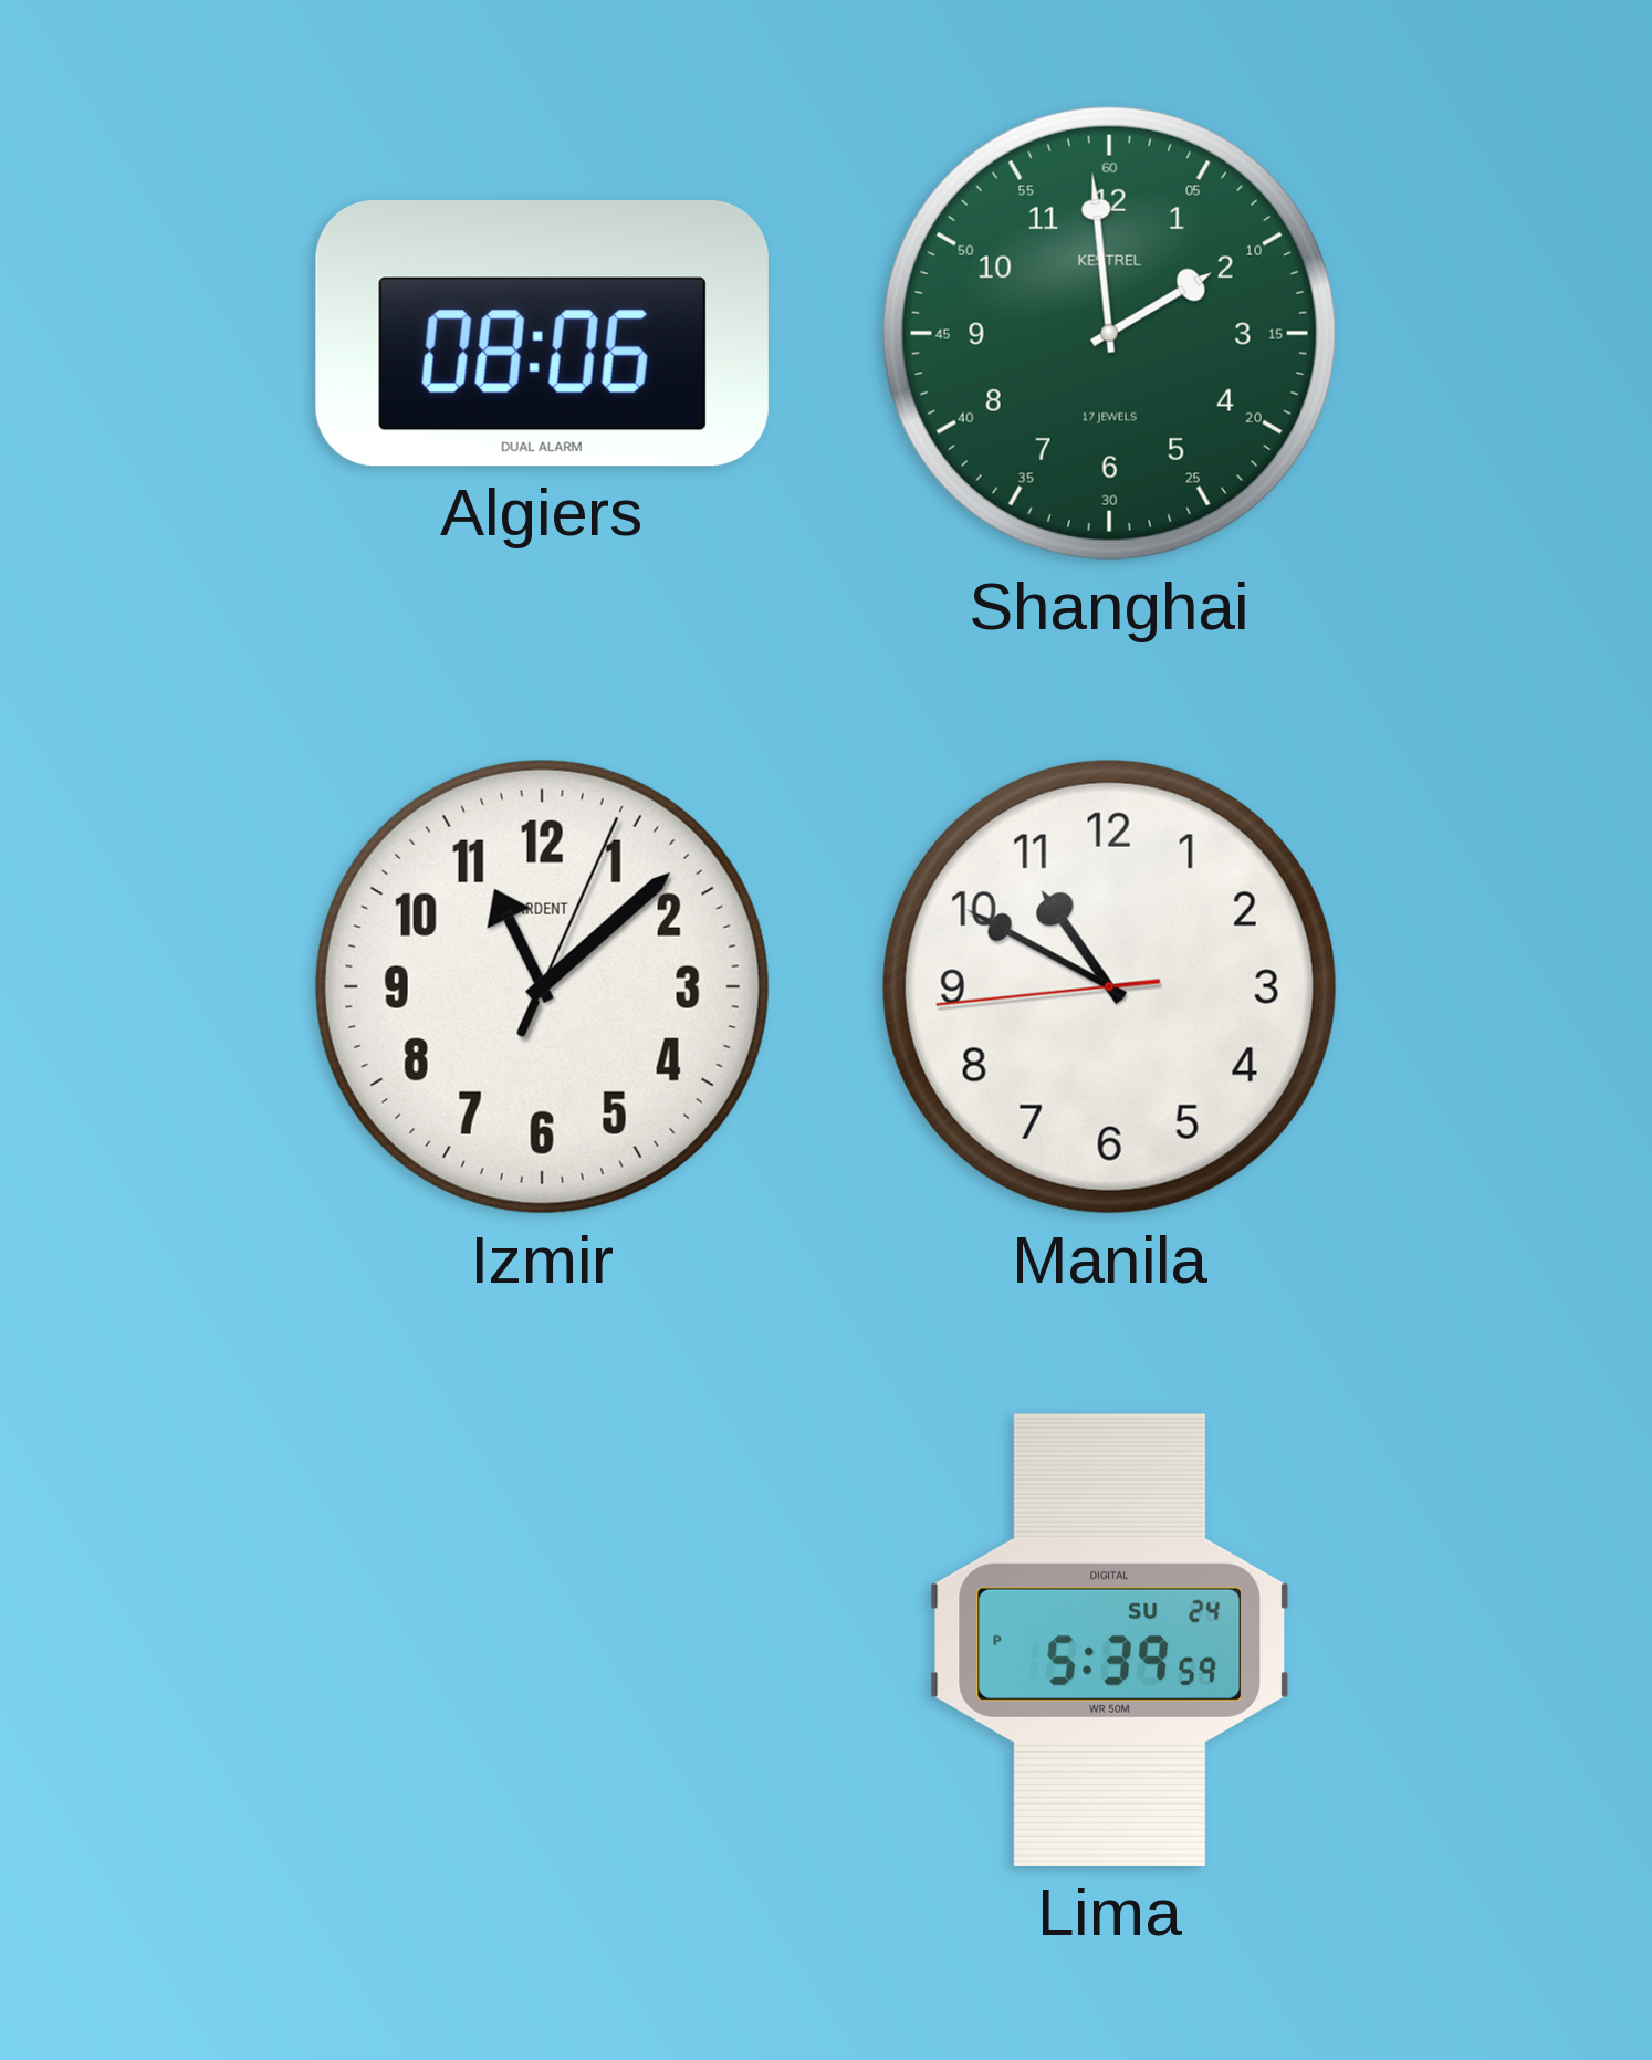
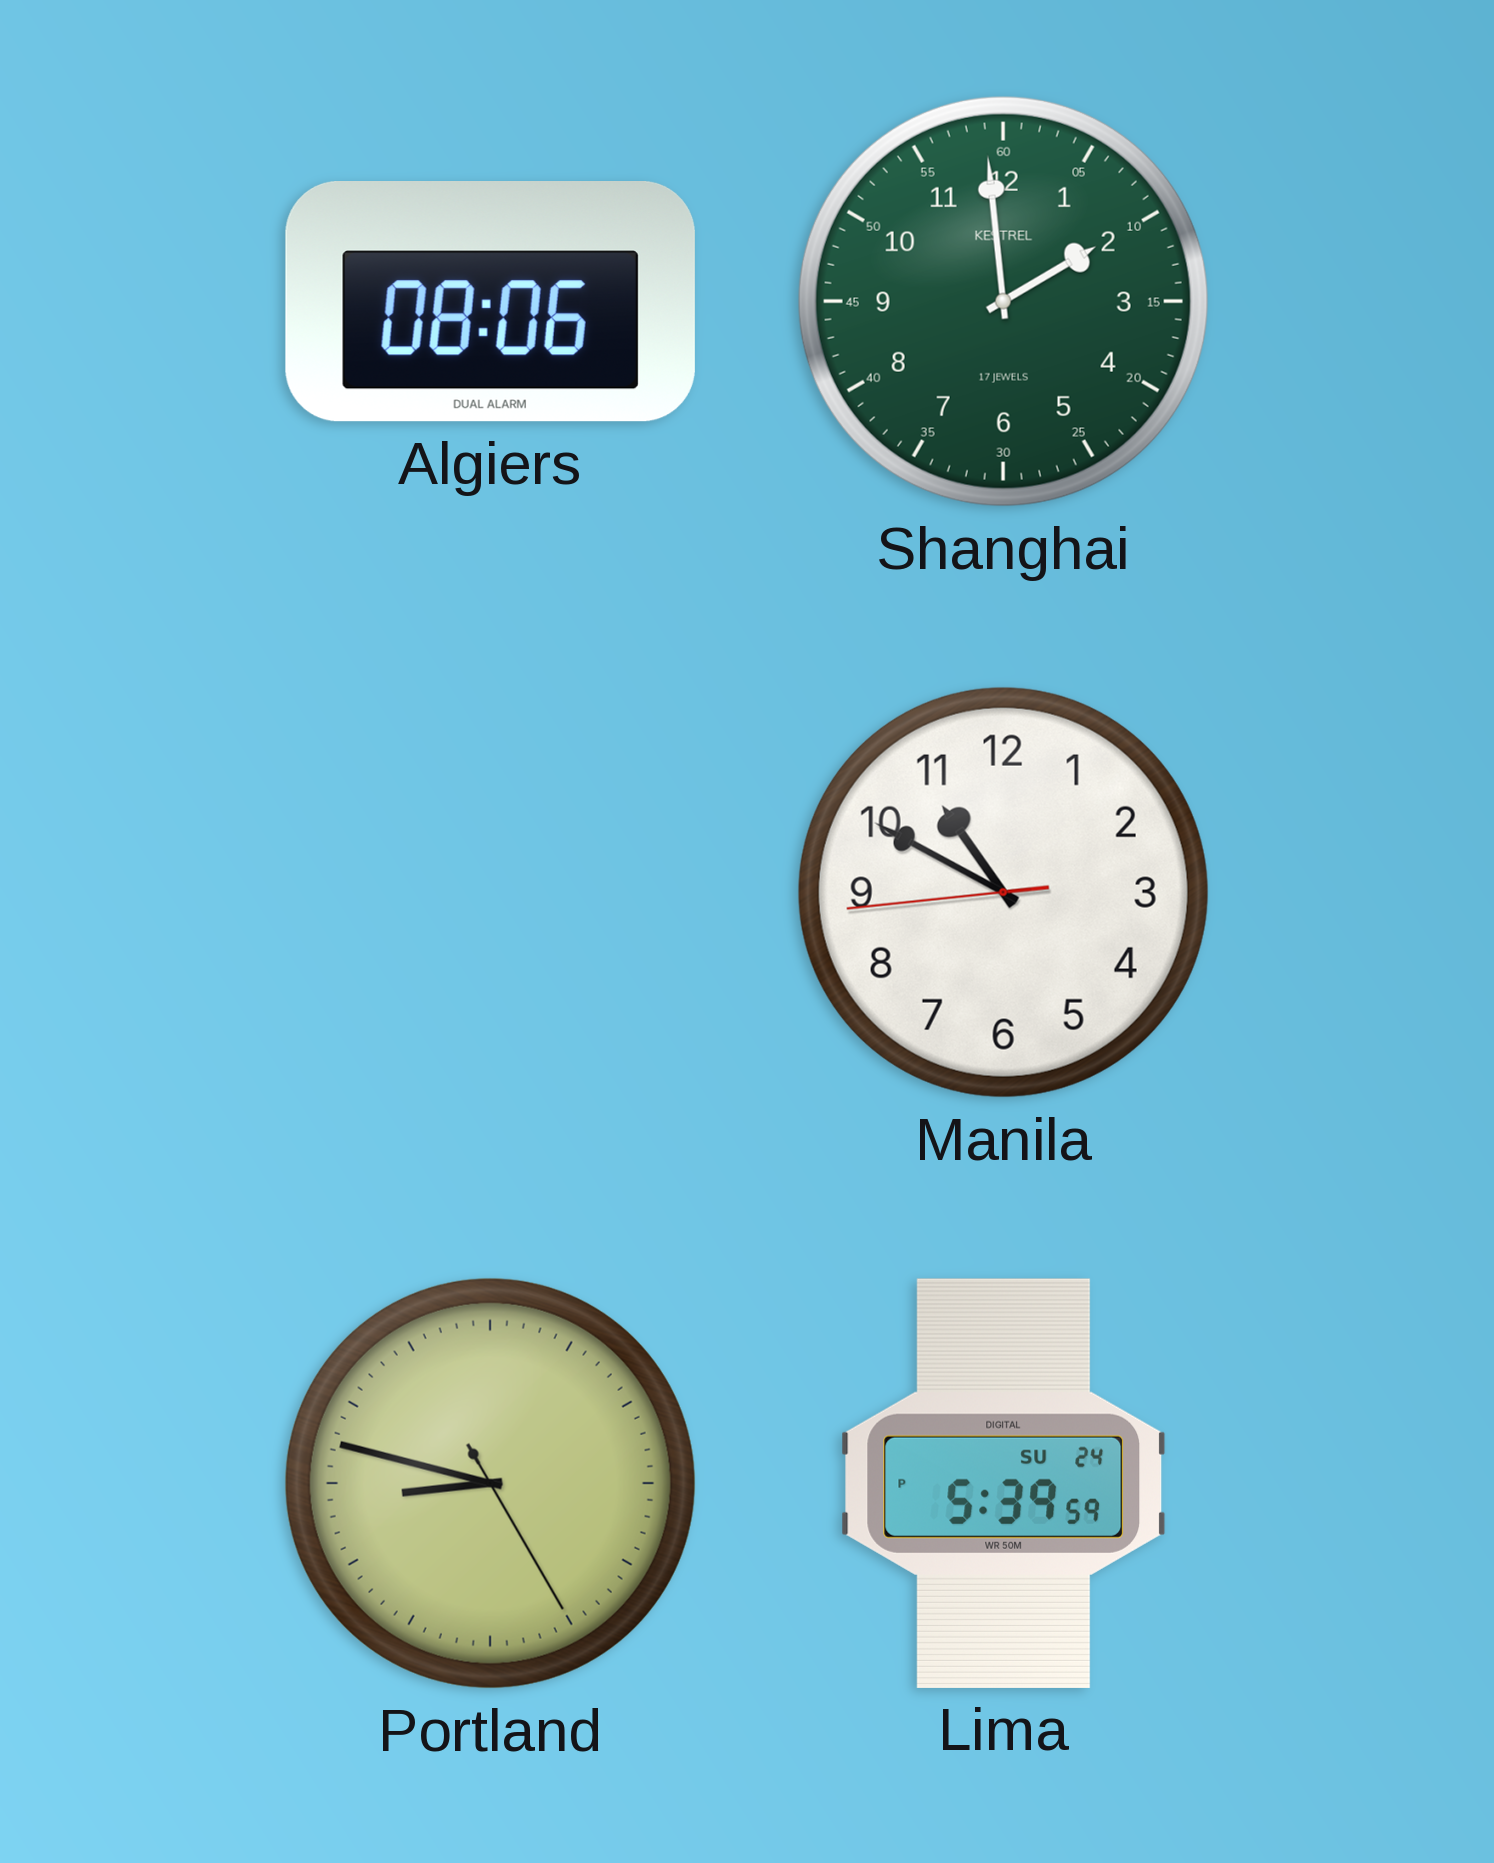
Izmir: 11:08 -> none (542, 986)
Portland: none -> 8:47 (490, 1483)
